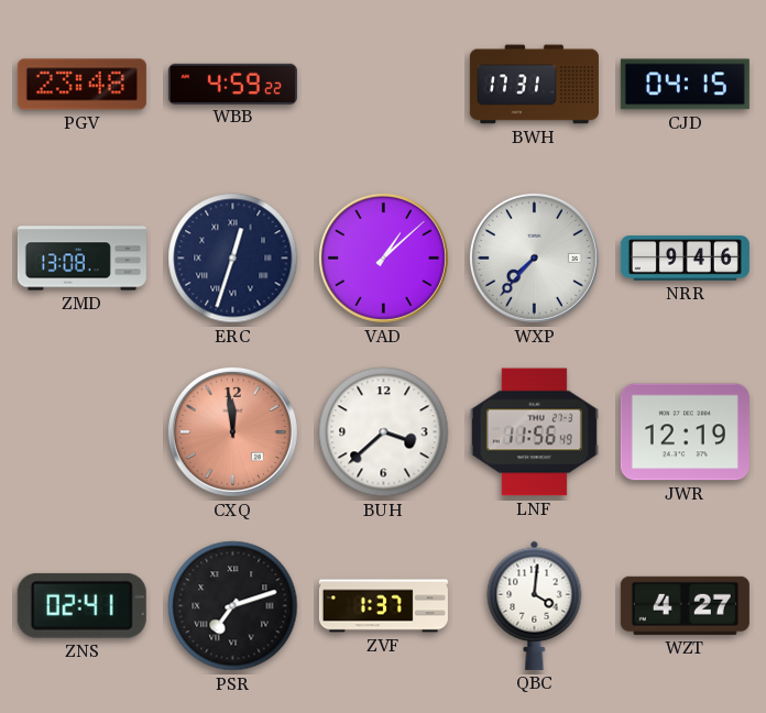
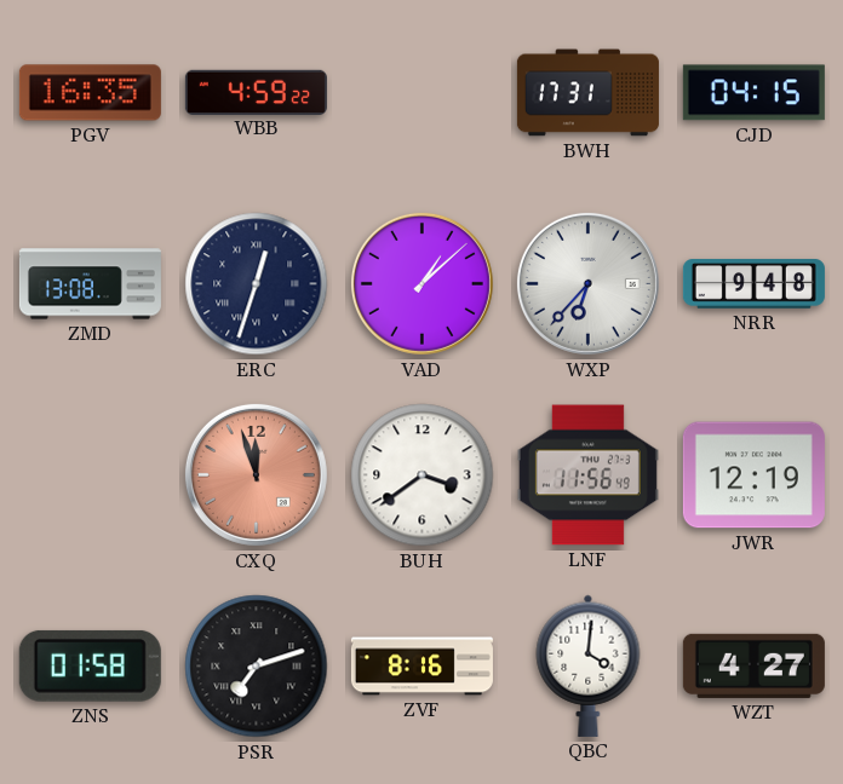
PGV: 23:48 -> 16:35 (90, 93)
WXP: 7:37 -> 6:37 (587, 283)
NRR: 9:46 -> 9:48 (753, 284)
CXQ: 11:59 -> 11:57 (256, 474)
BUH: 3:38 -> 3:39 (423, 475)
ZNS: 02:41 -> 01:58 (90, 665)
ZVF: 1:37 -> 8:16 (421, 667)
